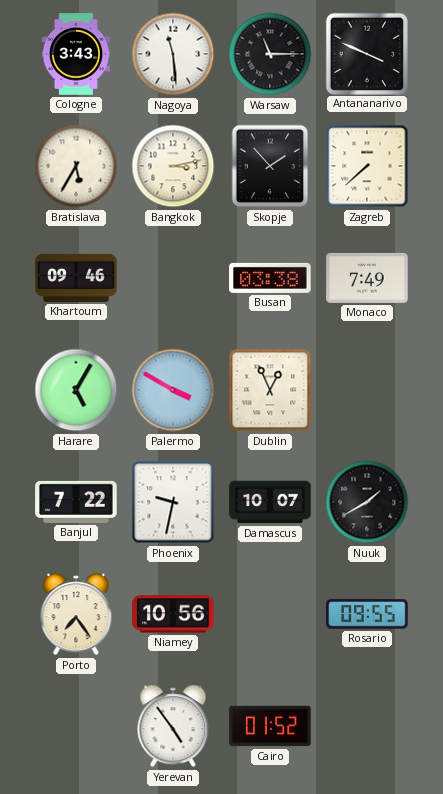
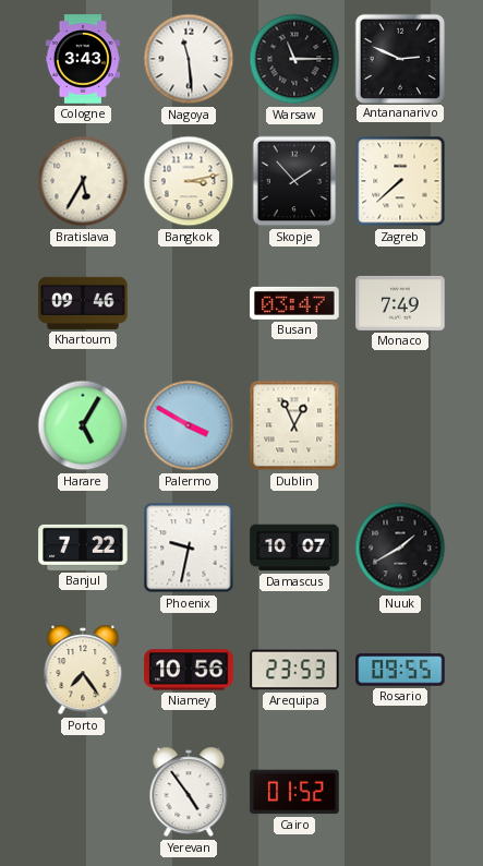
Antananarivo: 3:49 -> 2:49 (399, 58)
Busan: 03:38 -> 03:47 (294, 303)
Arequipa: none -> 23:53 (294, 670)
